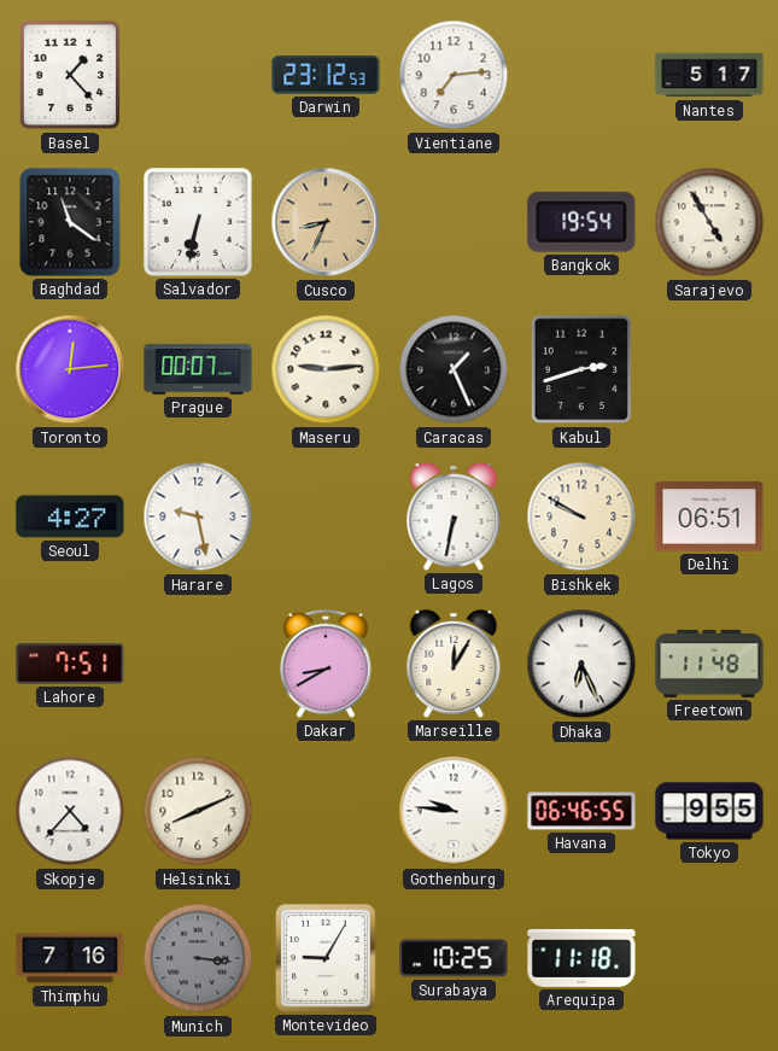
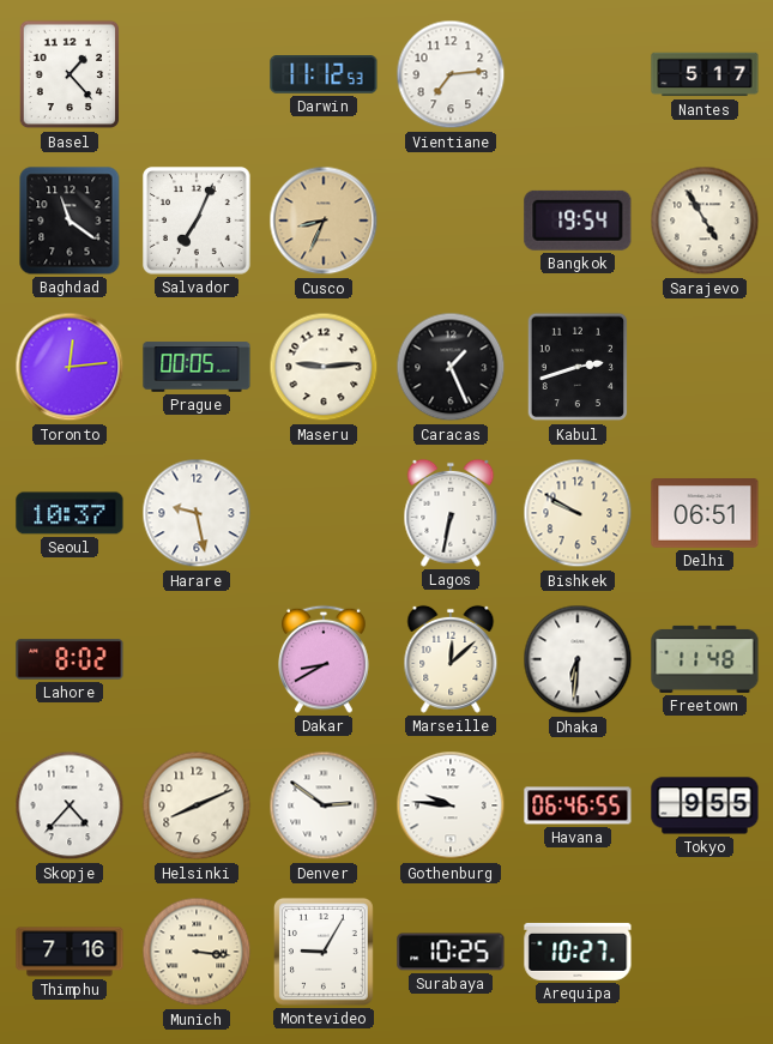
Darwin: 23:12 -> 11:12 (324, 74)
Salvador: 6:32 -> 7:04 (197, 221)
Prague: 00:07 -> 00:05 (197, 367)
Seoul: 4:27 -> 10:37 (70, 513)
Lahore: 7:51 -> 8:02 (70, 659)
Marseille: 12:05 -> 12:08 (451, 659)
Dhaka: 6:26 -> 6:31 (578, 659)
Denver: none -> 2:51 (324, 805)
Munich dial: grey -> cream (197, 952)
Arequipa: 11:18 -> 10:27 (578, 952)
